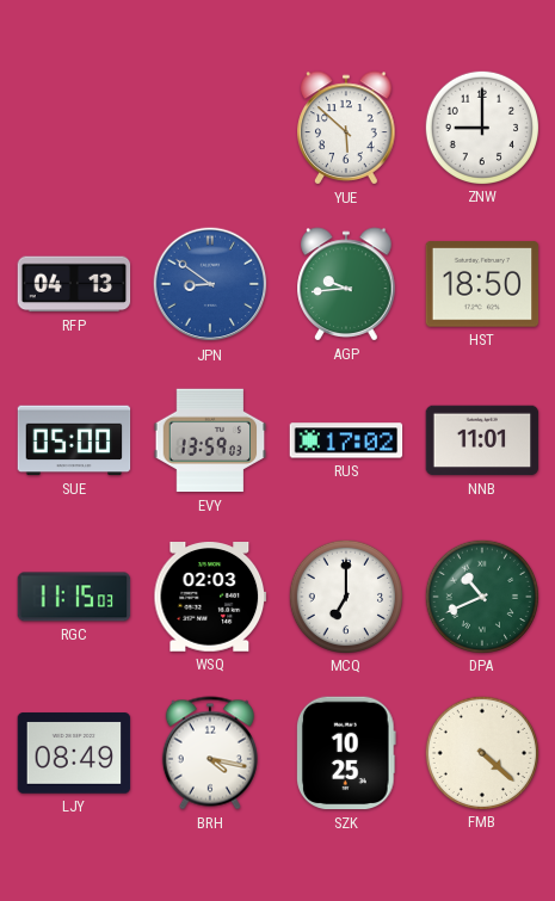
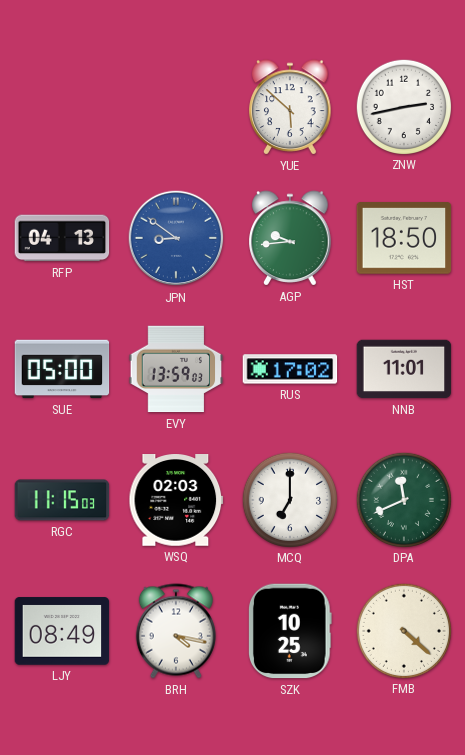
ZNW: 9:00 -> 2:43 (403, 106)
DPA: 10:41 -> 11:41 (403, 499)
